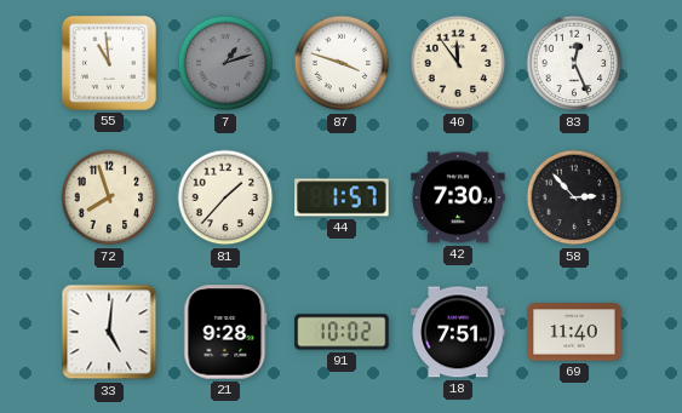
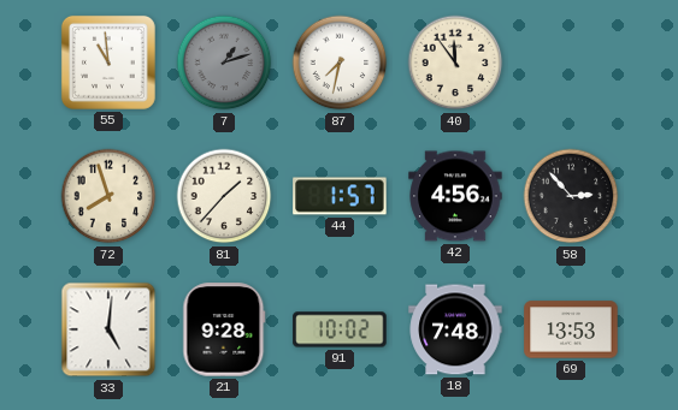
87: 3:48 -> 7:32 (340, 63)
83: 12:26 -> none (574, 63)
42: 7:30 -> 4:56 (455, 196)
18: 7:51 -> 7:48 (455, 329)
69: 11:40 -> 13:53 (571, 329)
